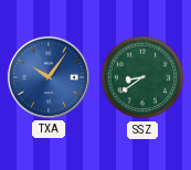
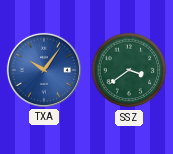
SSZ: 8:39 -> 3:39 (129, 70)
